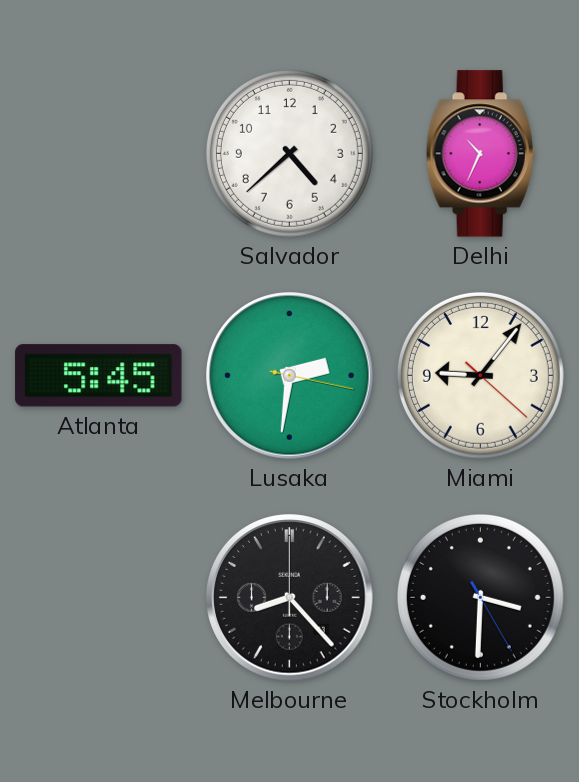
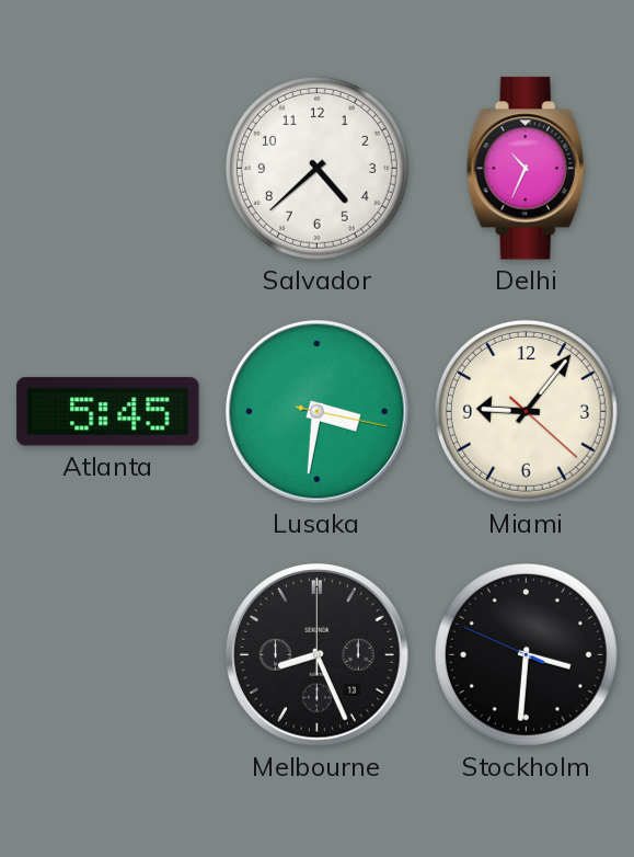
Lusaka: 2:31 -> 3:31 (318, 412)
Melbourne: 8:23 -> 8:26 (318, 655)
Stockholm: 3:30:25 -> 3:30:49 (526, 654)
